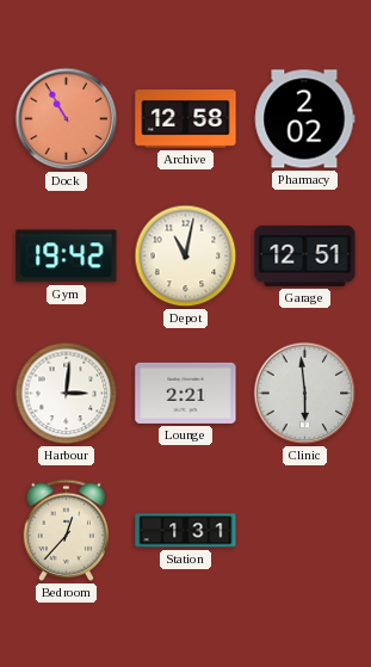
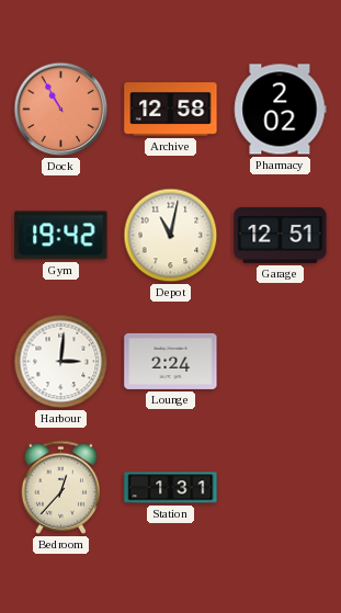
Lounge: 2:21 -> 2:24 (171, 361)
Clinic: 5:59 -> none (305, 394)
